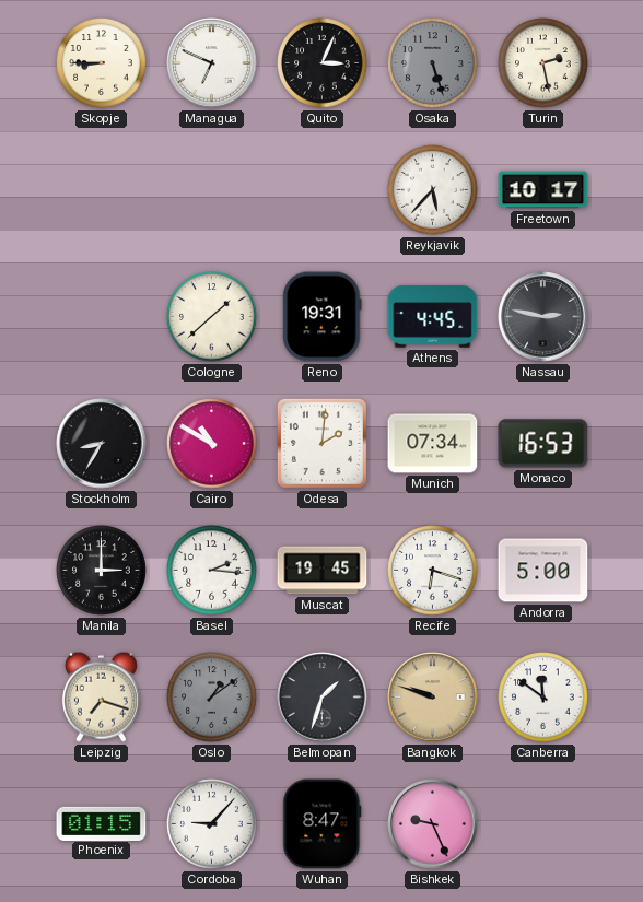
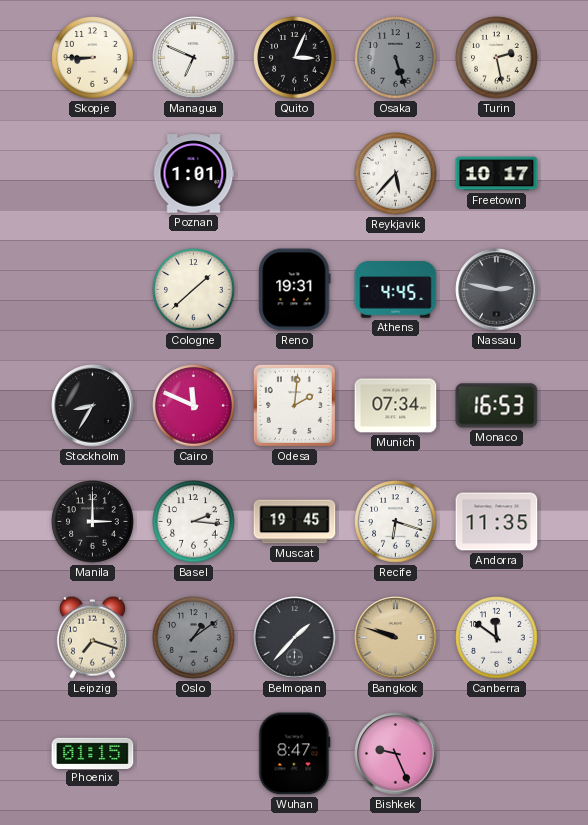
Poznan: none -> 1:01 (194, 174)
Cairo: 10:50 -> 11:49 (194, 406)
Andorra: 5:00 -> 11:35 (497, 522)
Belmopan: 1:33 -> 1:37 (295, 638)
Cordoba: 9:07 -> none (212, 824)
